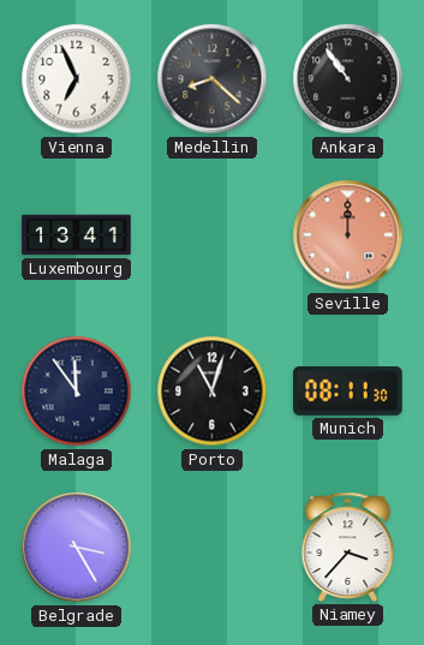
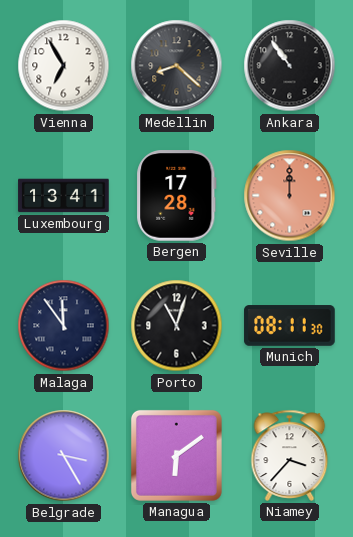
Vienna: 6:56 -> 6:55 (64, 66)
Bergen: none -> 17:28 (177, 196)
Managua: none -> 6:09 (176, 455)
